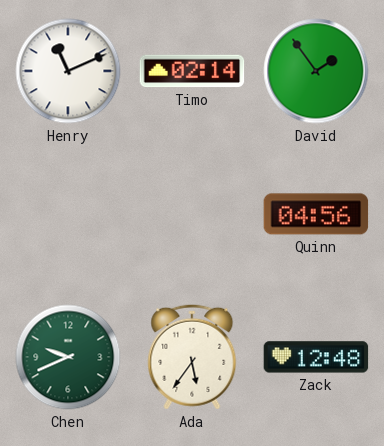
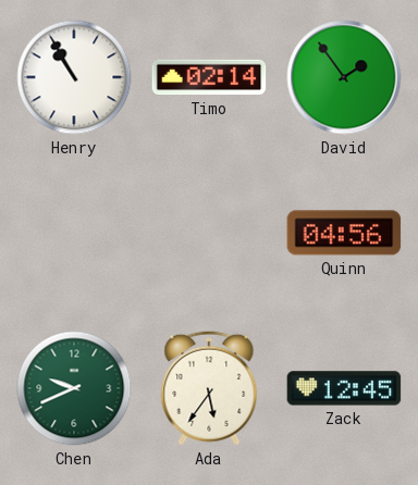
Henry: 11:11 -> 10:55 (74, 77)
Zack: 12:48 -> 12:45 (344, 388)
